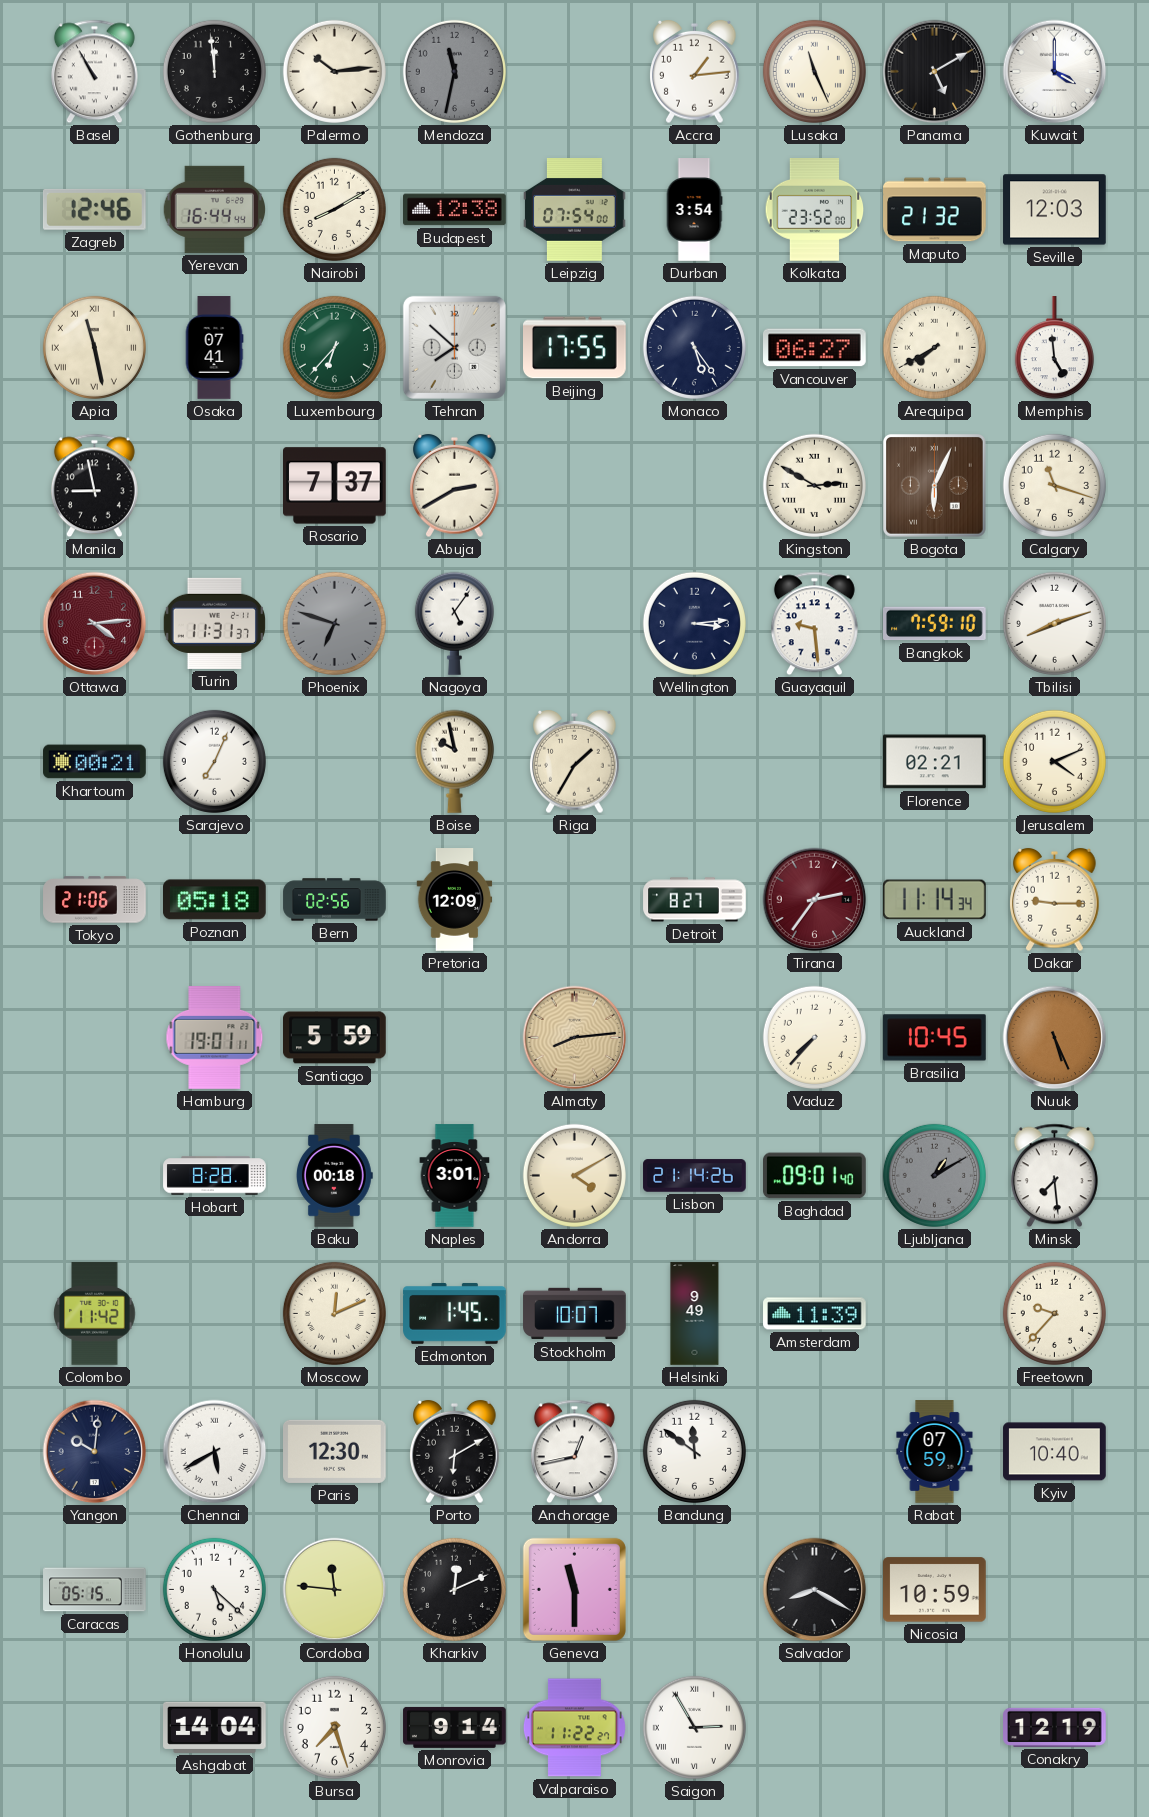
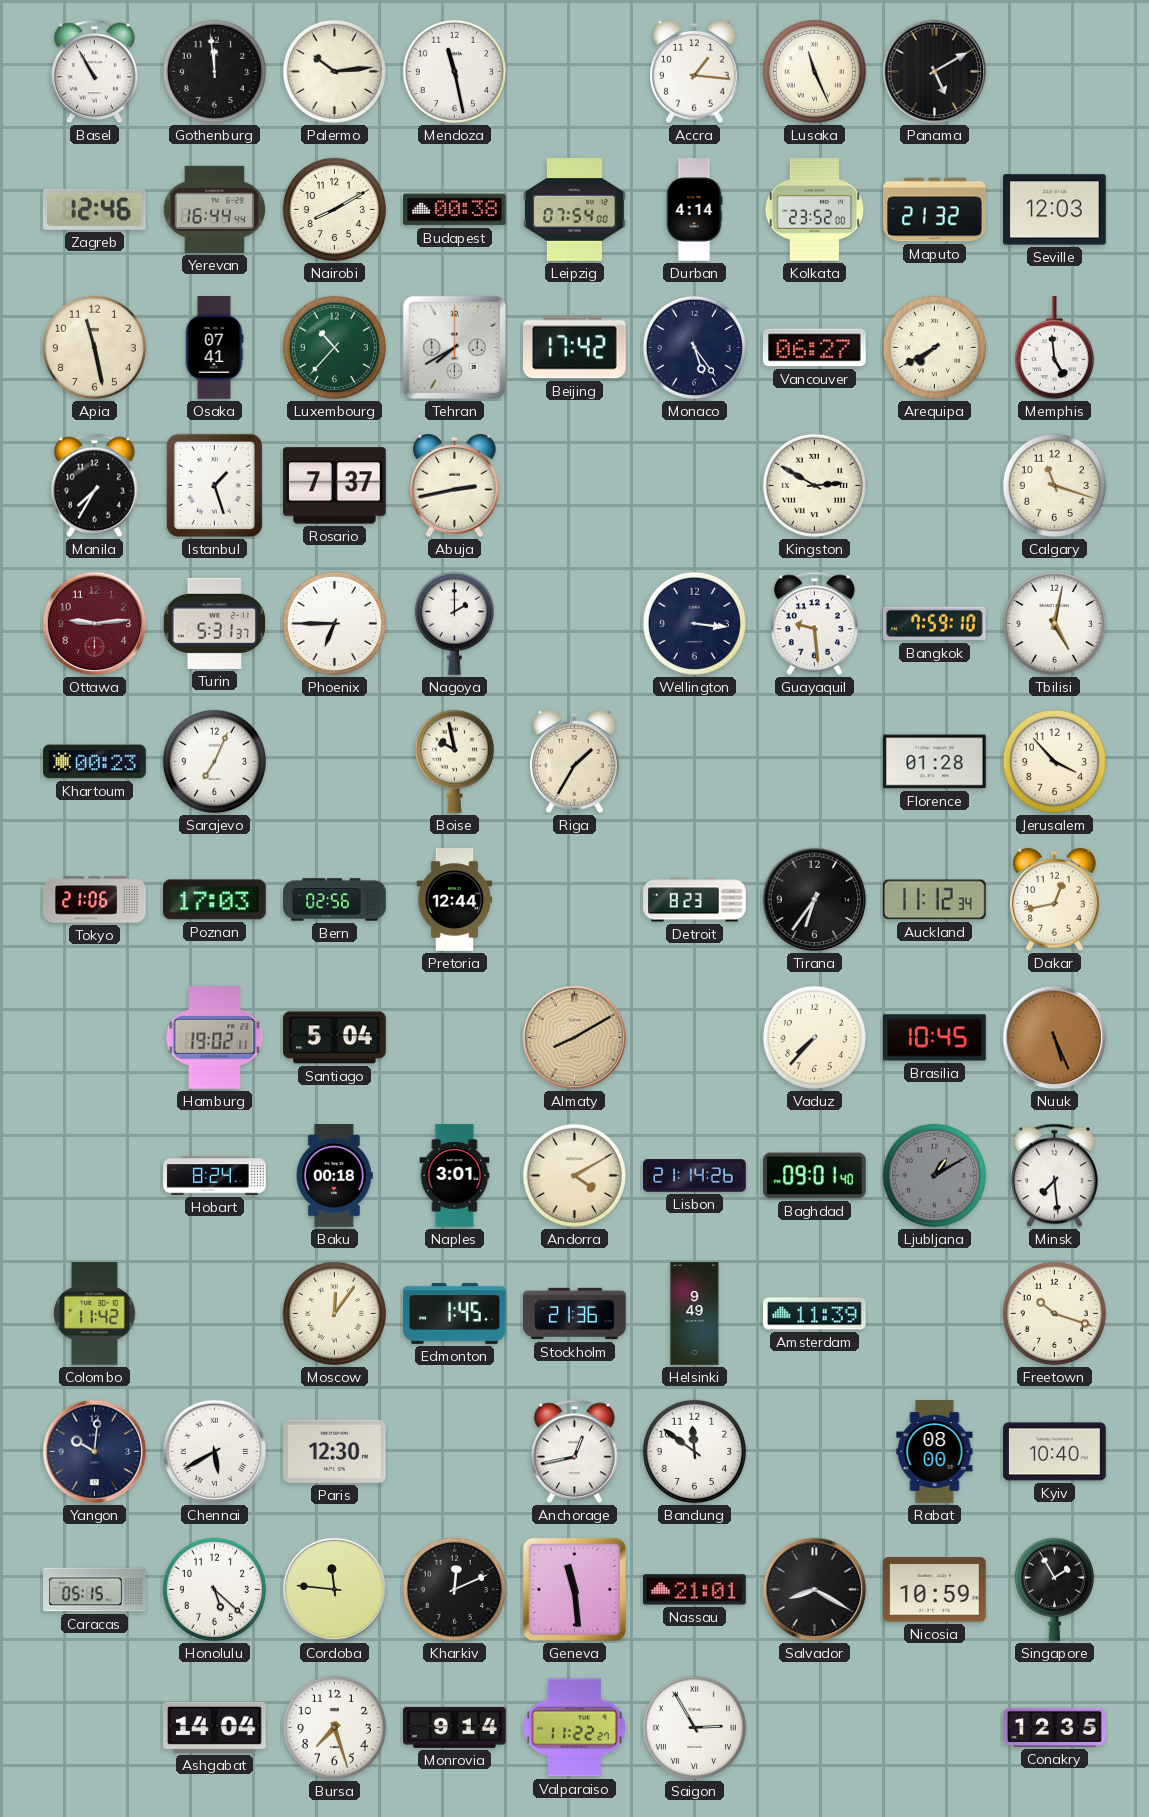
Mendoza: 11:32 -> 11:28 (454, 71)
Mendoza dial: grey -> white (454, 71)
Accra: 1:14 -> 1:16 (695, 72)
Kuwait: 4:00 -> none (1055, 72)
Budapest: 12:38 -> 00:38 (455, 210)
Durban: 3:54 -> 4:14 (694, 210)
Apia numerals: Roman -> Arabic (94, 347)
Luxembourg: 6:37 -> 10:37 (334, 347)
Tehran: 7:52 -> 7:40 (454, 347)
Beijing: 17:55 -> 17:42 (575, 348)
Manila: 8:58 -> 7:35 (94, 486)
Istanbul: none -> 1:27 (214, 485)
Abuja: 2:40 -> 2:43 (455, 486)
Bogota: 6:04 -> none (935, 486)
Ottawa: 4:14 -> 9:14 (95, 624)
Turin: 11:31 -> 5:31 (214, 623)
Phoenix: 6:48 -> 6:45 (334, 623)
Phoenix dial: grey -> white (334, 623)
Nagoya: 5:06 -> 2:00 (454, 623)
Wellington: 3:14 -> 3:16 (694, 623)
Tbilisi: 8:12 -> 5:02 (1054, 623)
Khartoum: 00:21 -> 00:23 (95, 762)
Florence: 02:21 -> 01:28 (935, 762)
Jerusalem: 4:11 -> 3:53 (1054, 761)
Poznan: 05:18 -> 17:03 (215, 900)
Pretoria: 12:09 -> 12:44 (455, 900)
Detroit: 8:27 -> 8:23 (695, 900)
Tirana: 2:36 -> 6:36 (815, 900)
Tirana dial: burgundy -> black (815, 900)
Auckland: 11:14 -> 11:12 (935, 900)
Dakar: 9:15 -> 12:43 (1055, 900)
Hamburg: 19:01 -> 19:02 (215, 1038)
Santiago: 5:59 -> 5:04 (335, 1038)
Almaty: 8:14 -> 8:10 (575, 1038)
Hobart: 8:28 -> 8:24 (215, 1176)
Moscow: 12:11 -> 12:06 (334, 1313)
Stockholm: 10:07 -> 21:36 (575, 1314)
Freetown: 9:37 -> 10:18 (1054, 1313)
Porto: 6:10 -> none (455, 1452)
Rabat: 07:59 -> 08:00 (935, 1452)
Geneva: 11:30 -> 11:29 (574, 1589)
Nassau: none -> 21:01 (695, 1590)
Singapore: none -> 1:55 (1054, 1589)
Conakry: 12:19 -> 12:35 (1055, 1727)
